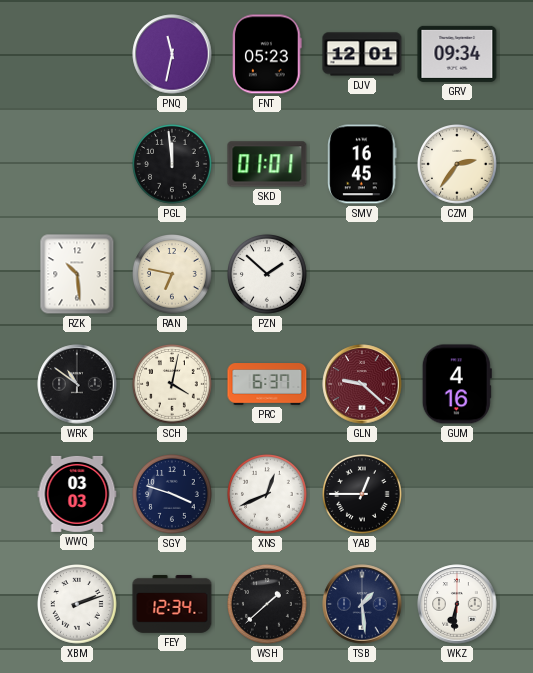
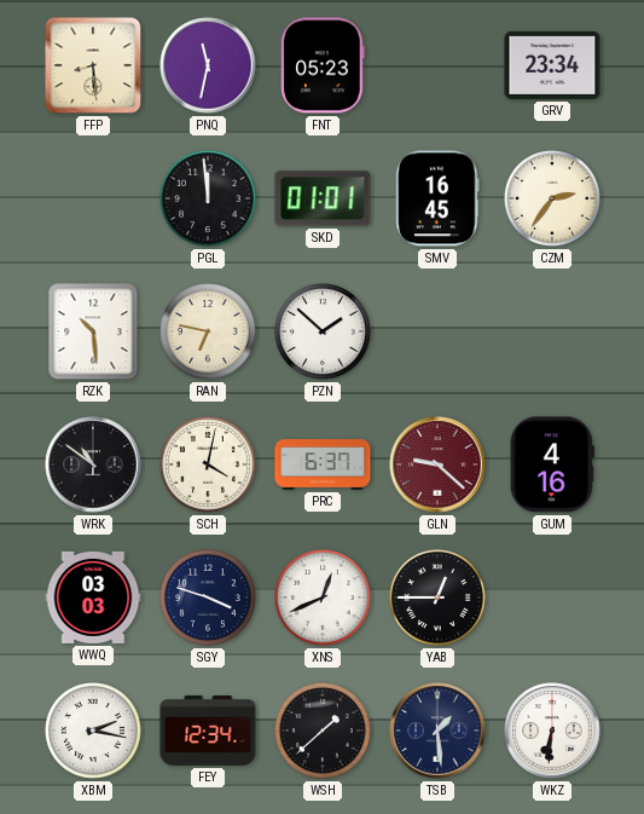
FFP: none -> 8:29 (93, 65)
DJV: 12:01 -> none (362, 54)
GRV: 09:34 -> 23:34 (552, 65)
XBM: 2:12 -> 2:17 (94, 732)
